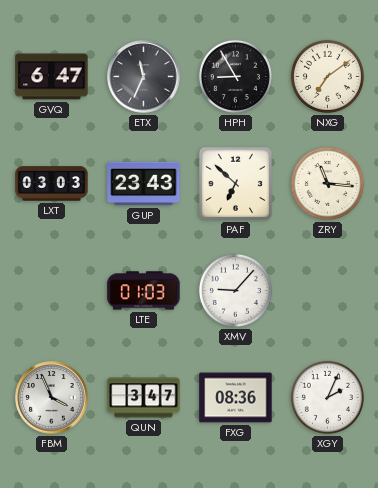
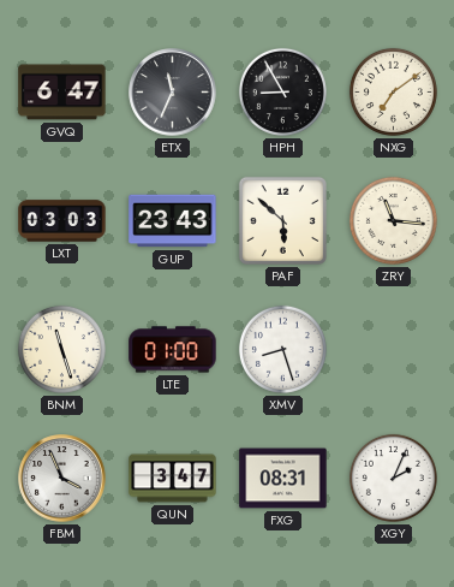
PAF: 6:52 -> 5:52 (282, 220)
BNM: none -> 11:27 (61, 349)
LTE: 01:03 -> 01:00 (173, 350)
XMV: 9:07 -> 8:27 (282, 349)
FXG: 08:36 -> 08:31 (283, 479)
